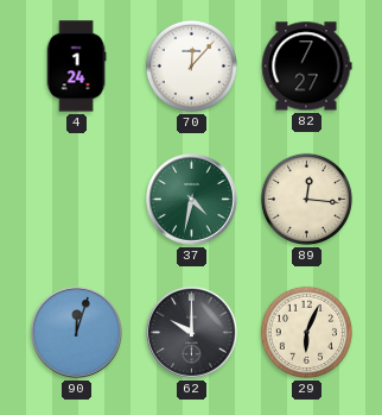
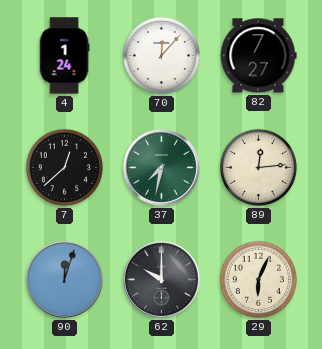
7: none -> 12:38 (64, 167)
37: 4:32 -> 7:32 (162, 168)
89: 12:16 -> 12:14 (258, 167)
